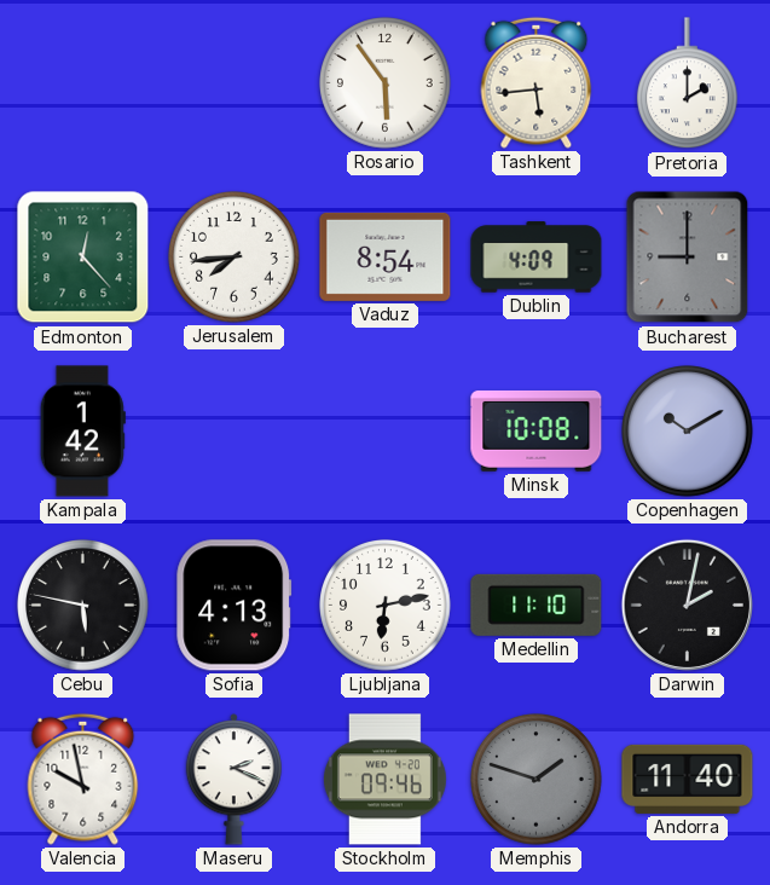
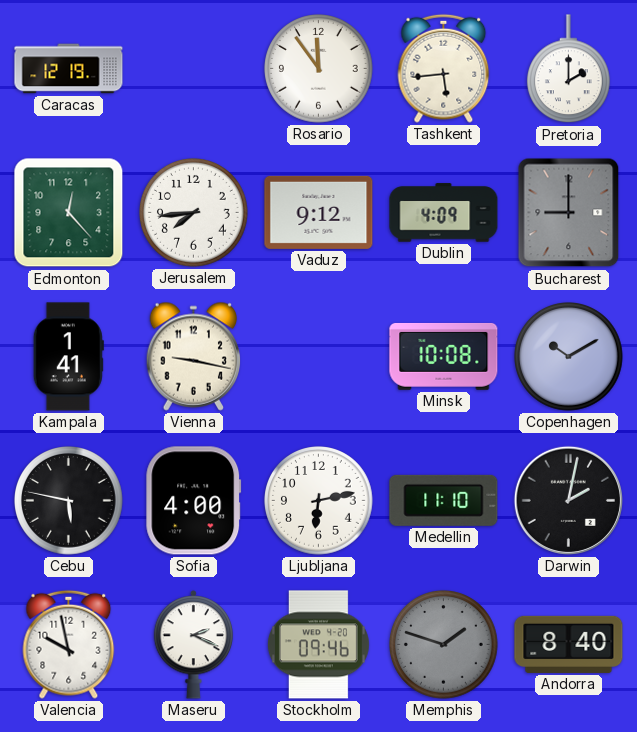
Caracas: none -> 12:19 (69, 69)
Rosario: 5:54 -> 11:54 (319, 69)
Vaduz: 8:54 -> 9:12 (319, 212)
Kampala: 1:42 -> 1:41 (68, 357)
Vienna: none -> 9:17 (194, 356)
Sofia: 4:13 -> 4:00 (194, 501)
Andorra: 11:40 -> 8:40 (569, 644)
